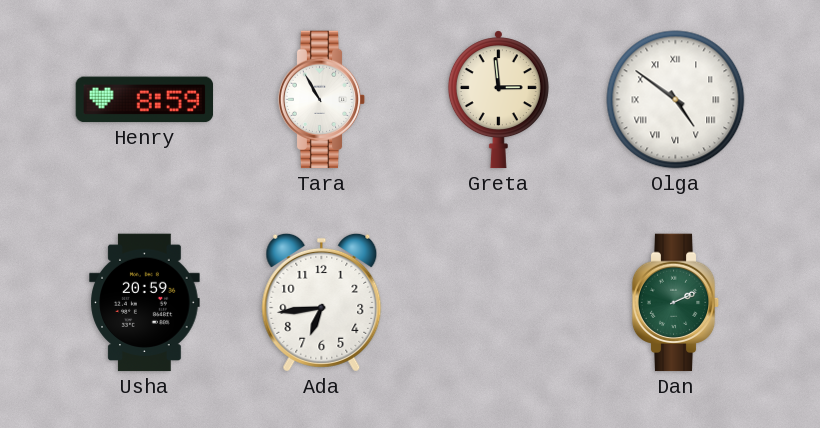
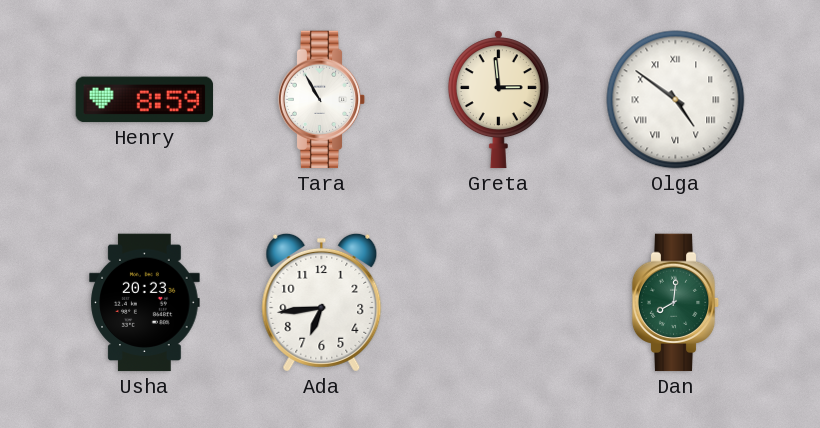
Usha: 20:59 -> 20:23 (145, 303)
Dan: 2:11 -> 8:01 (676, 303)
